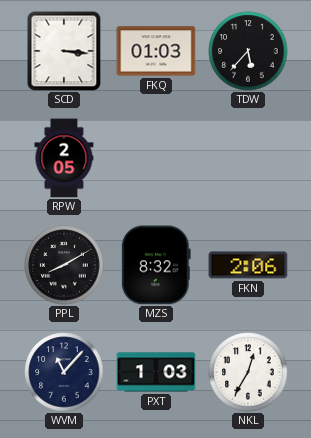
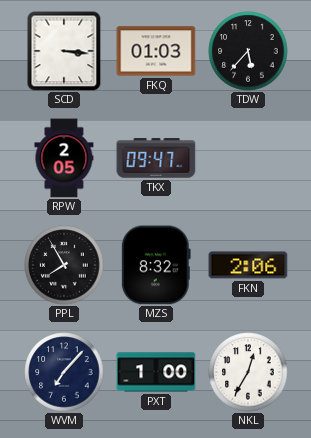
TKX: none -> 09:47 (156, 158)
PPL: 8:10 -> 7:55 (64, 265)
WVM: 11:07 -> 7:07 (64, 372)
PXT: 1:03 -> 1:00 (156, 372)
